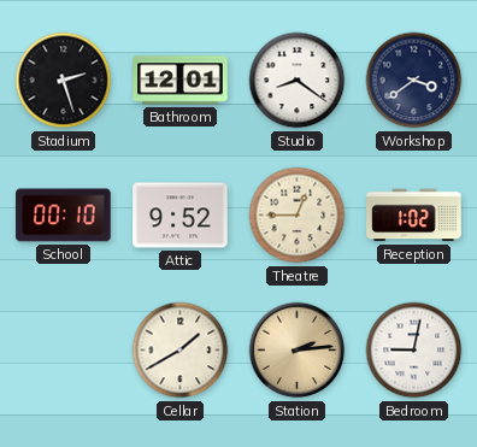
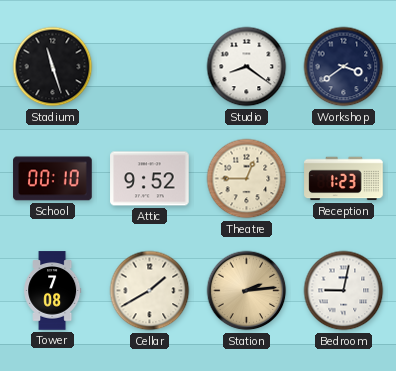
Stadium: 2:27 -> 11:27 (53, 67)
Bathroom: 12:01 -> none (181, 81)
Reception: 1:02 -> 1:23 (344, 179)
Tower: none -> 7:08 (53, 291)
